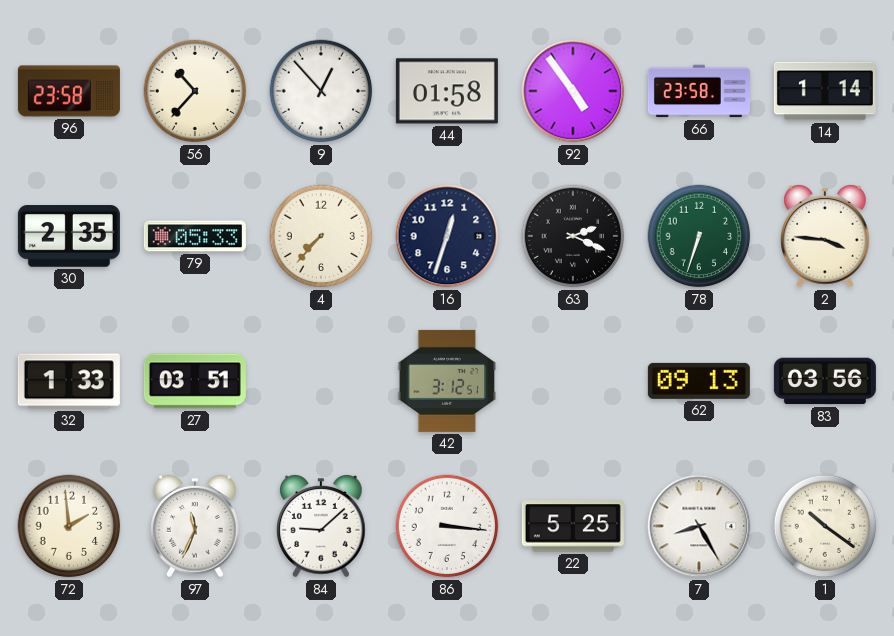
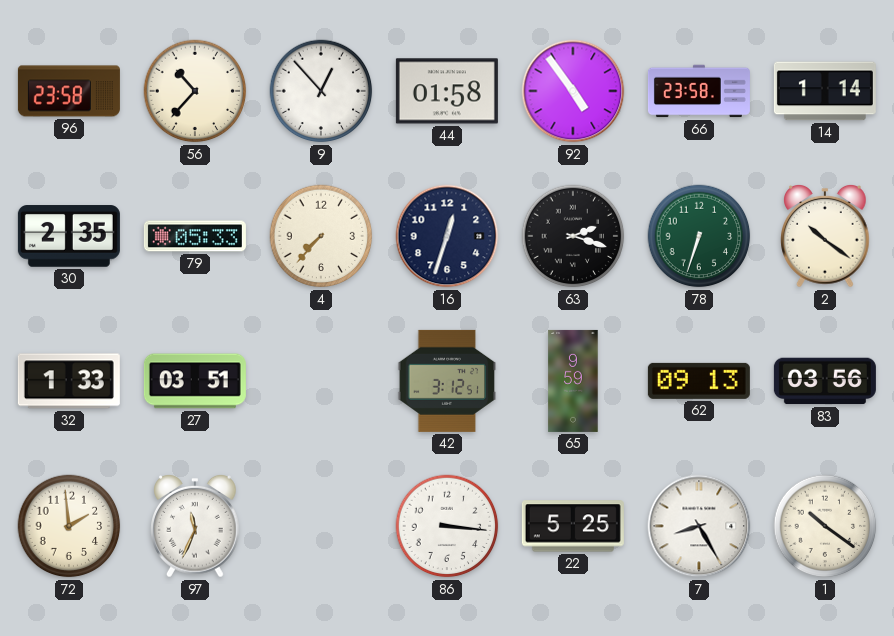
63: 2:19 -> 2:18 (573, 236)
2: 3:46 -> 10:21 (825, 237)
65: none -> 9:59 (573, 381)
84: 9:08 -> none (321, 527)
